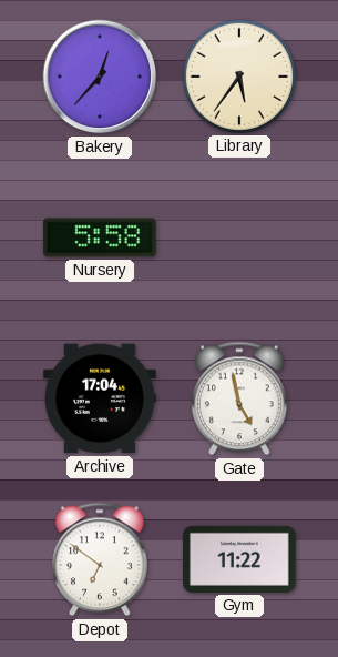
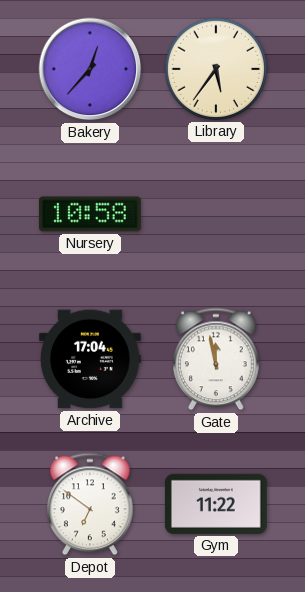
Nursery: 5:58 -> 10:58 (90, 214)
Gate: 4:58 -> 11:58 (217, 359)
